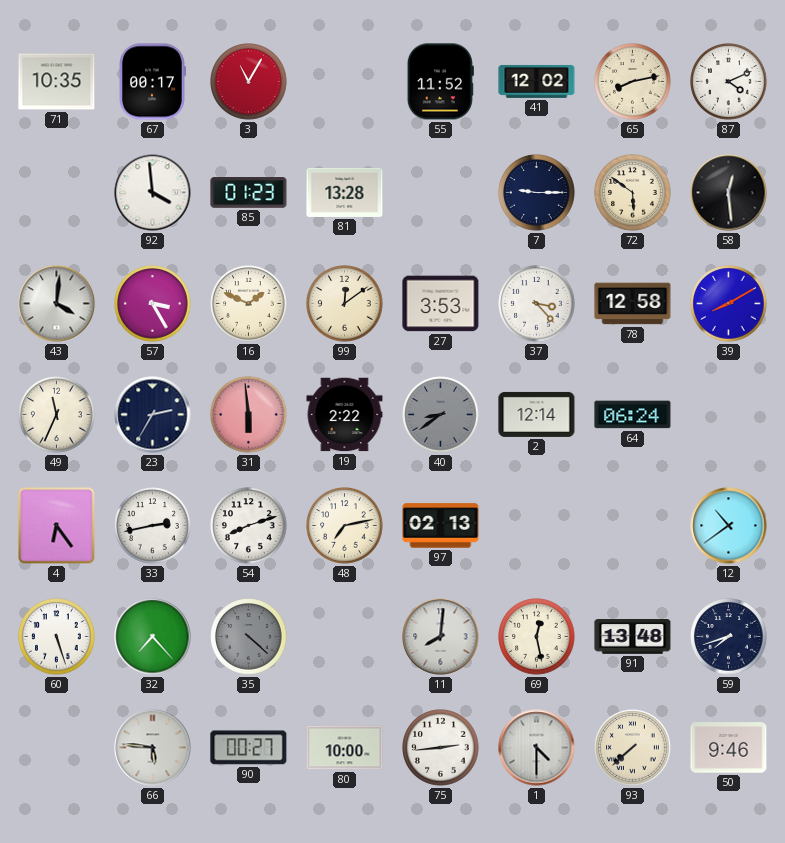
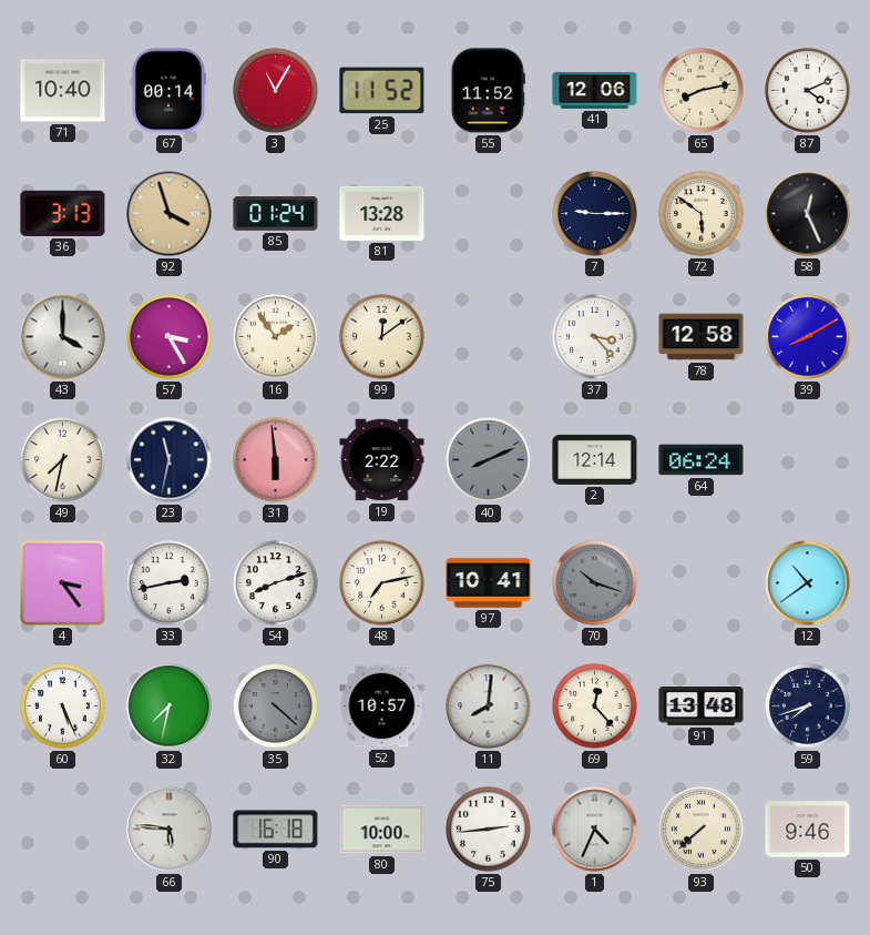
71: 10:35 -> 10:40 (63, 91)
67: 00:17 -> 00:14 (168, 91)
25: none -> 11:52 (382, 91)
41: 12:02 -> 12:06 (595, 90)
36: none -> 3:13 (63, 213)
92: 3:59 -> 3:57 (170, 214)
92 dial: white -> champagne (170, 214)
85: 01:23 -> 01:24 (276, 214)
58: 12:29 -> 12:26 (808, 214)
43: 4:01 -> 4:00 (63, 337)
16: 1:49 -> 1:54 (276, 337)
27: 3:53 -> none (441, 304)
49: 11:34 -> 7:32 (63, 460)
23: 2:35 -> 11:32 (170, 460)
40: 8:39 -> 8:11 (489, 460)
4: 6:24 -> 3:24 (63, 583)
97: 02:13 -> 10:41 (489, 583)
70: none -> 10:18 (595, 583)
60: 5:27 -> 5:26 (63, 707)
32: 7:23 -> 7:32 (170, 707)
52: none -> 10:57 (382, 707)
69: 12:28 -> 12:23 (595, 707)
90: 00:27 -> 16:18 (276, 830)
1: 4:30 -> 4:34 (595, 830)
